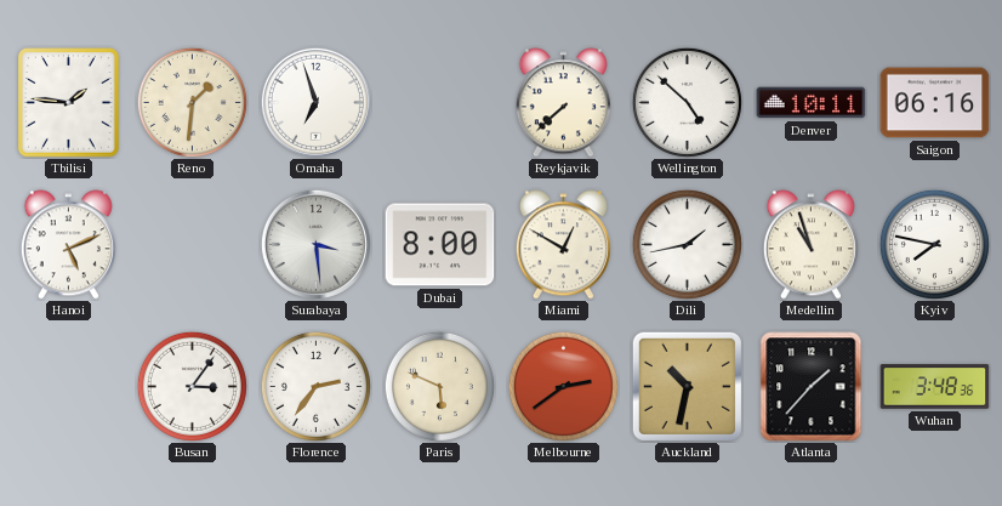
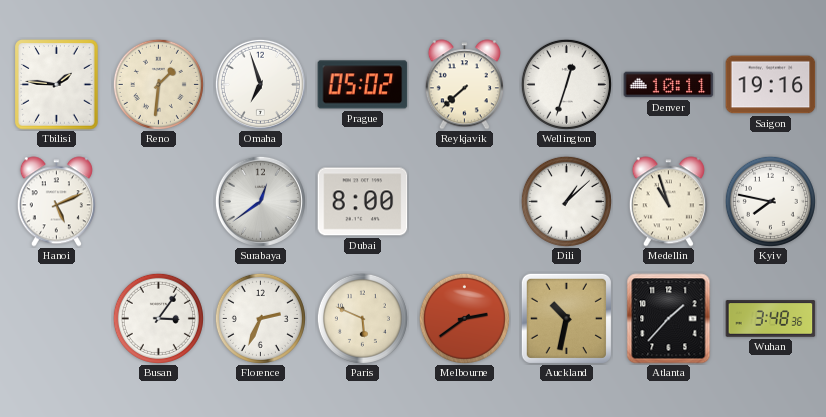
Prague: none -> 05:02 (363, 85)
Wellington: 4:52 -> 12:33 (566, 84)
Saigon: 06:16 -> 19:16 (771, 85)
Surabaya: 3:29 -> 12:39 (260, 201)
Miami: 12:50 -> none (563, 245)
Dili: 1:43 -> 1:08 (566, 201)
Florence: 2:36 -> 2:34 (260, 318)
